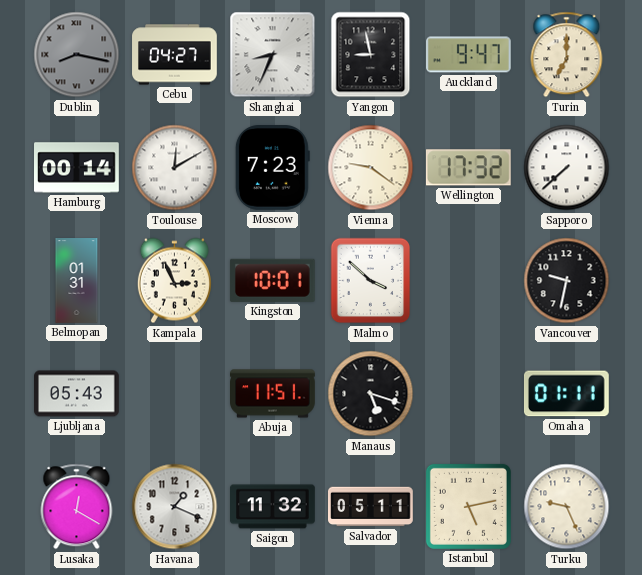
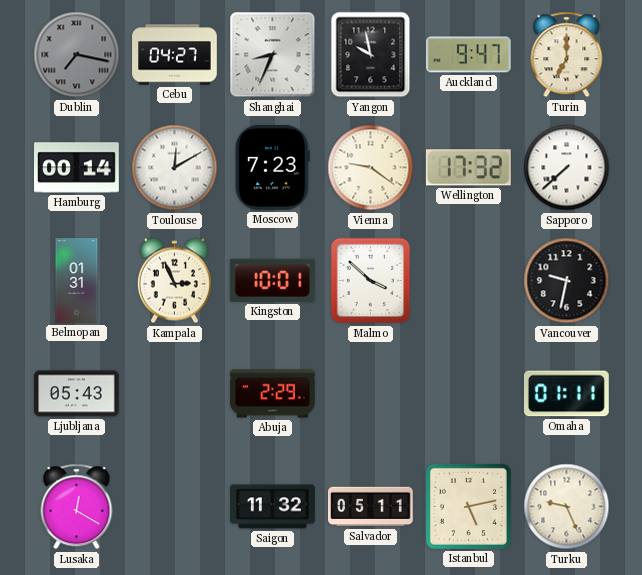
Dublin: 8:17 -> 7:17 (77, 55)
Yangon: 8:58 -> 9:58 (371, 55)
Abuja: 11:51 -> 2:29 (273, 394)
Manaus: 5:18 -> none (371, 394)
Havana: 1:19 -> none (175, 507)
